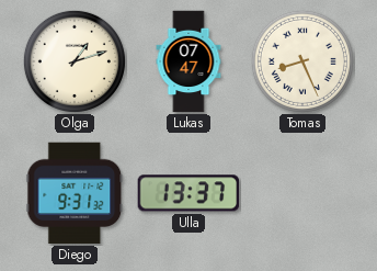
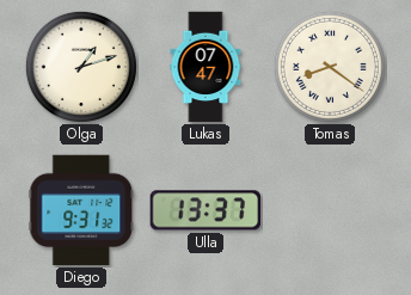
Tomas: 8:26 -> 8:21 (330, 67)
